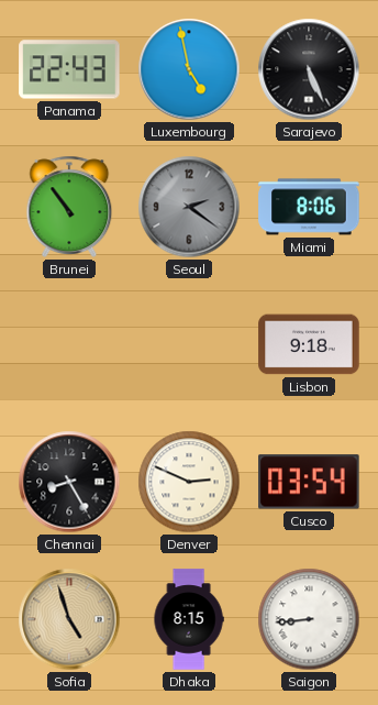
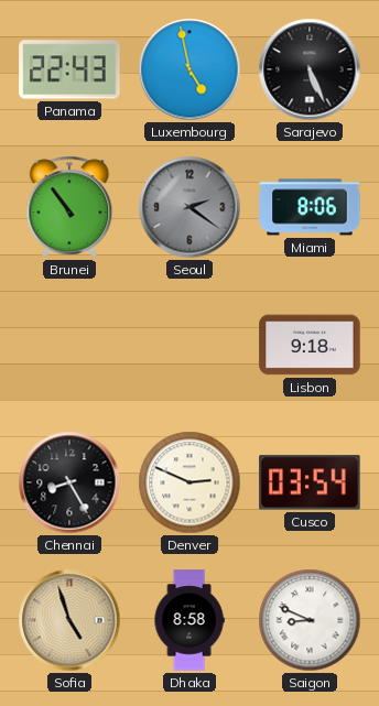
Dhaka: 8:15 -> 8:58 (189, 620)
Saigon: 8:44 -> 8:49 (310, 620)
